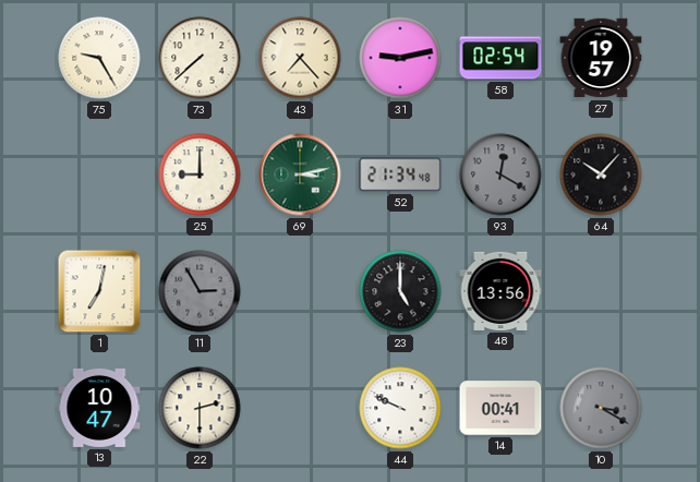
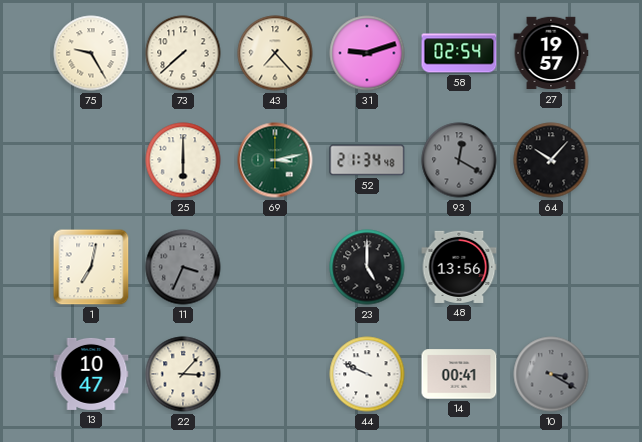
31: 9:13 -> 9:12 (367, 53)
25: 9:00 -> 6:00 (183, 160)
11: 2:55 -> 3:34 (183, 267)
22: 2:30 -> 3:07 (183, 374)
